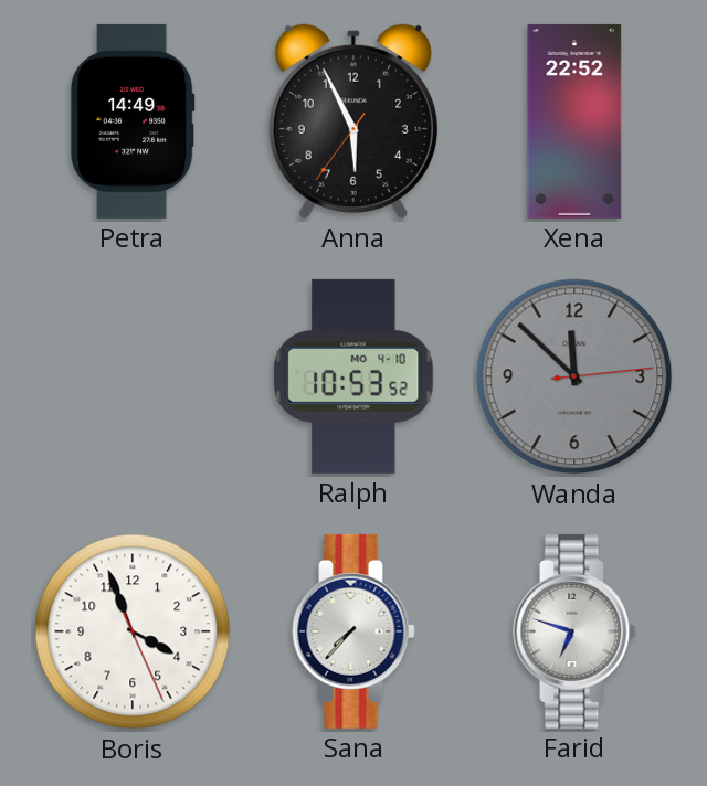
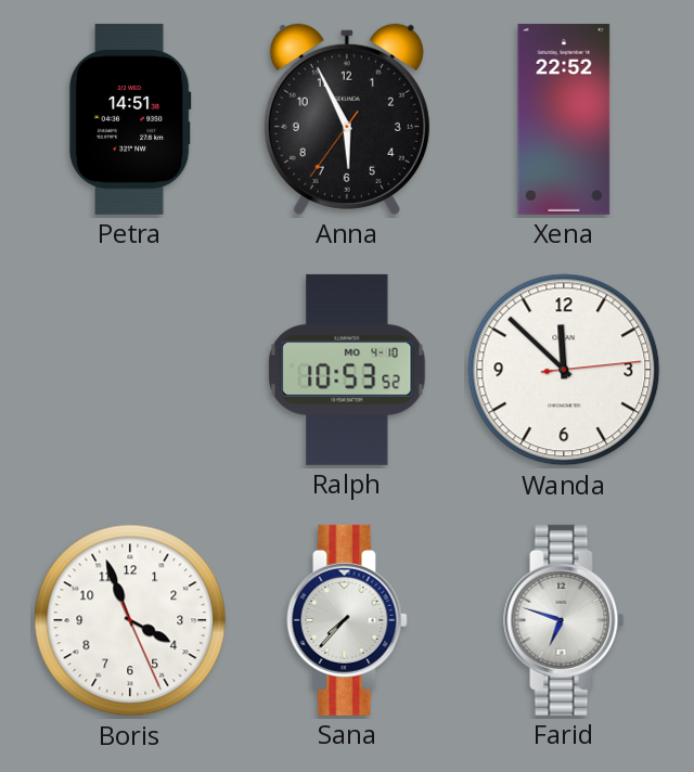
Petra: 14:49 -> 14:51 (130, 119)
Wanda dial: grey -> white (564, 370)
